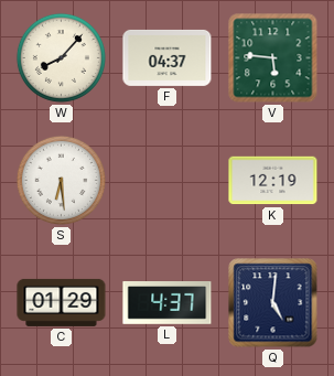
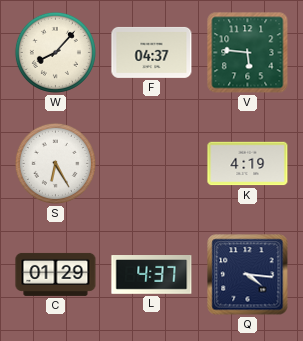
S: 6:29 -> 6:25 (55, 163)
K: 12:19 -> 4:19 (248, 164)
Q: 5:01 -> 4:16 (248, 275)
